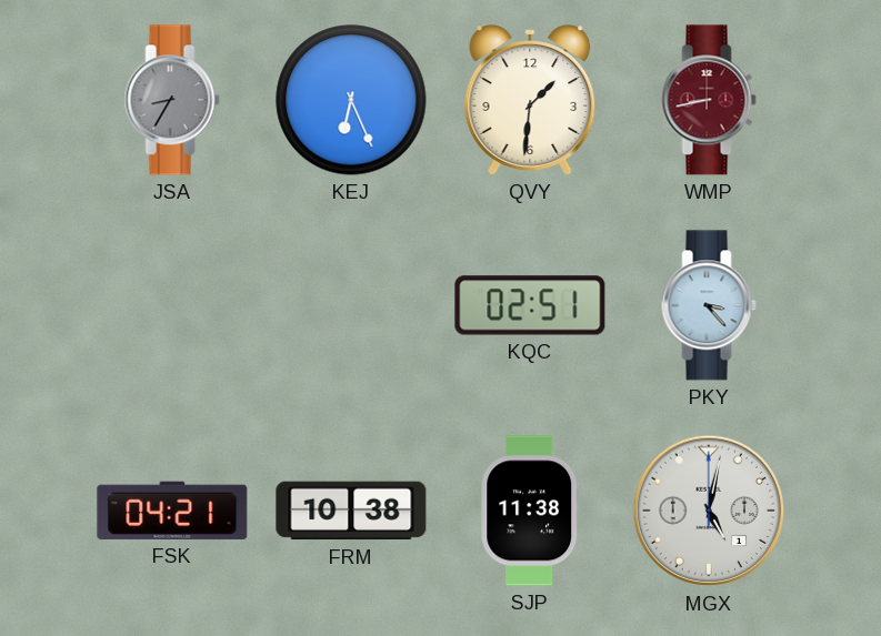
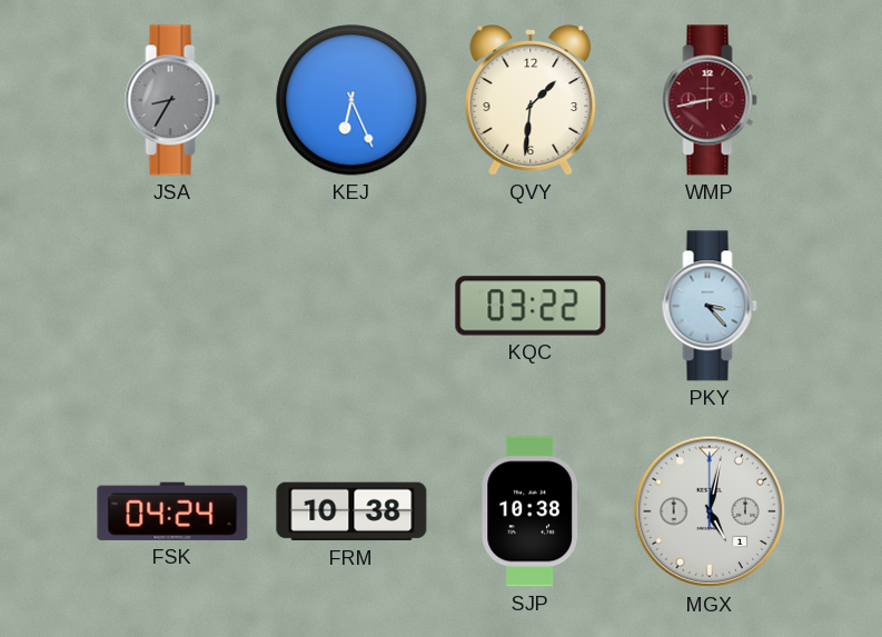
KQC: 02:51 -> 03:22 (531, 306)
FSK: 04:21 -> 04:24 (172, 511)
SJP: 11:38 -> 10:38 (529, 511)
